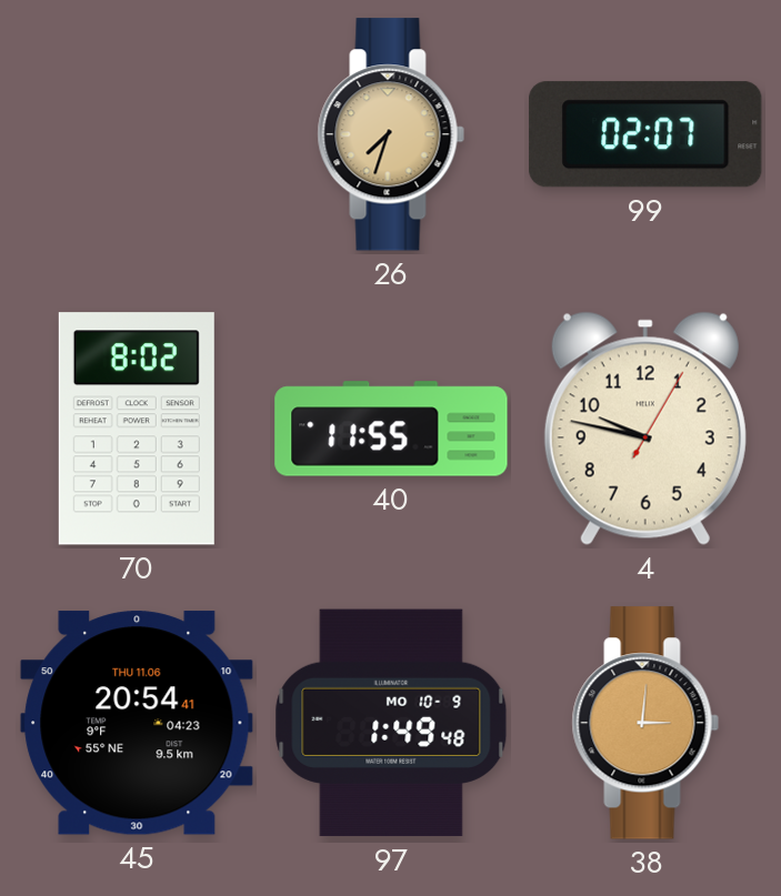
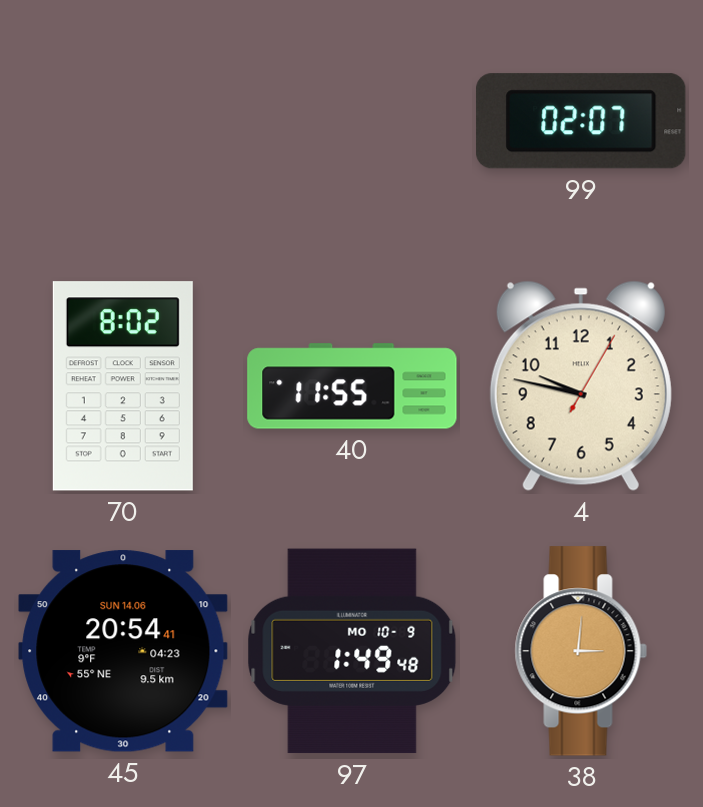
26: 7:33 -> none (391, 134)
45 date: THU 11.06 -> SUN 14.06 (123, 651)
